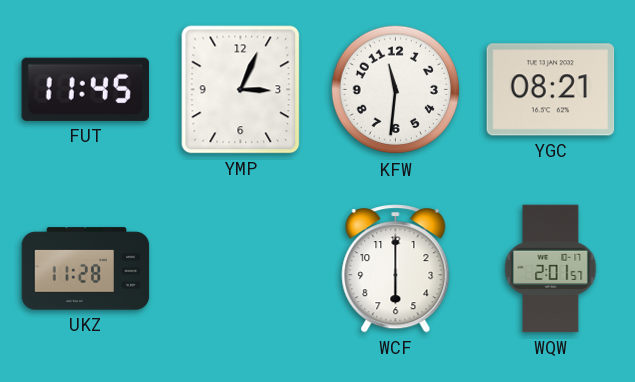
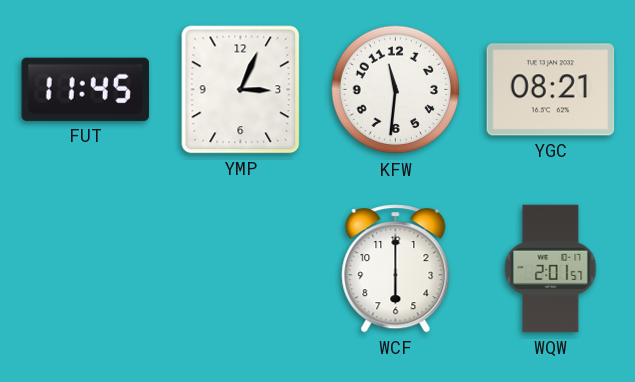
UKZ: 11:28 -> none (86, 269)
